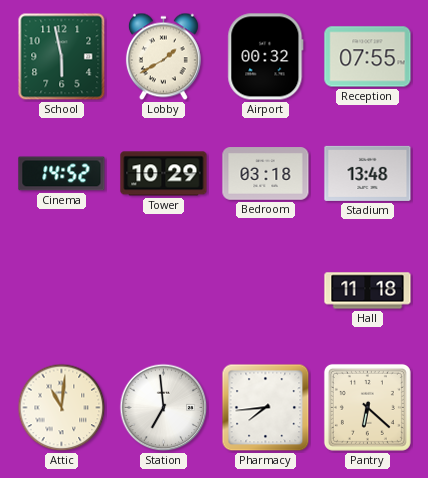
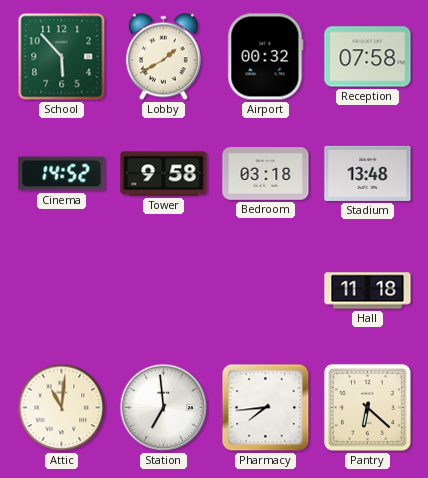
School: 5:58 -> 5:53 (62, 57)
Reception: 07:55 -> 07:58 (368, 57)
Tower: 10:29 -> 9:58 (164, 174)
